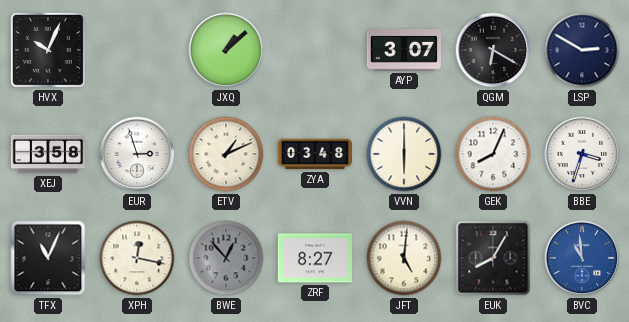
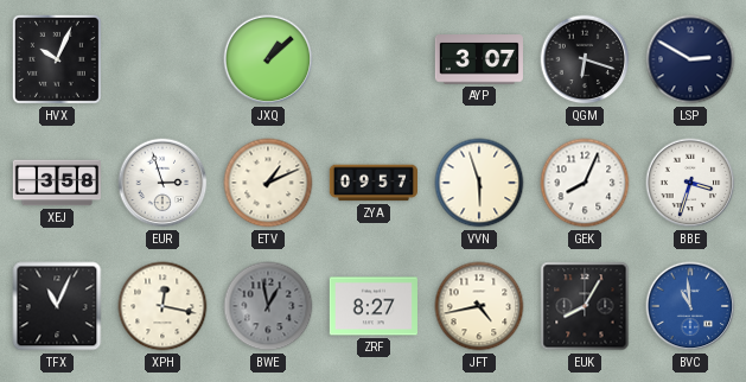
QGM: 6:20 -> 6:18 (585, 59)
ZYA: 03:48 -> 09:57 (372, 183)
VVN: 6:00 -> 5:57 (479, 183)
BWE: 12:53 -> 12:58 (268, 306)
JFT: 5:01 -> 4:43 (479, 306)
